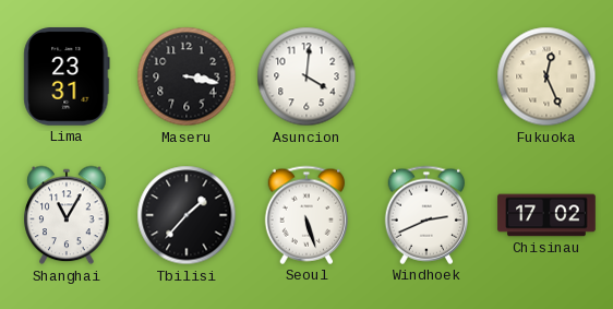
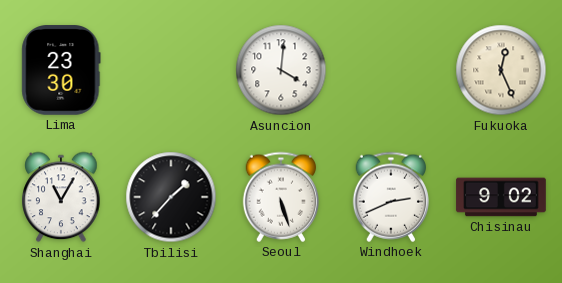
Lima: 23:31 -> 23:30 (61, 70)
Maseru: 3:17 -> none (187, 76)
Chisinau: 17:02 -> 9:02 (501, 197)
